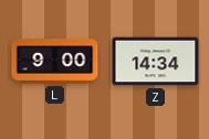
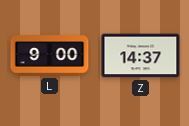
Z: 14:34 -> 14:37 (141, 56)
